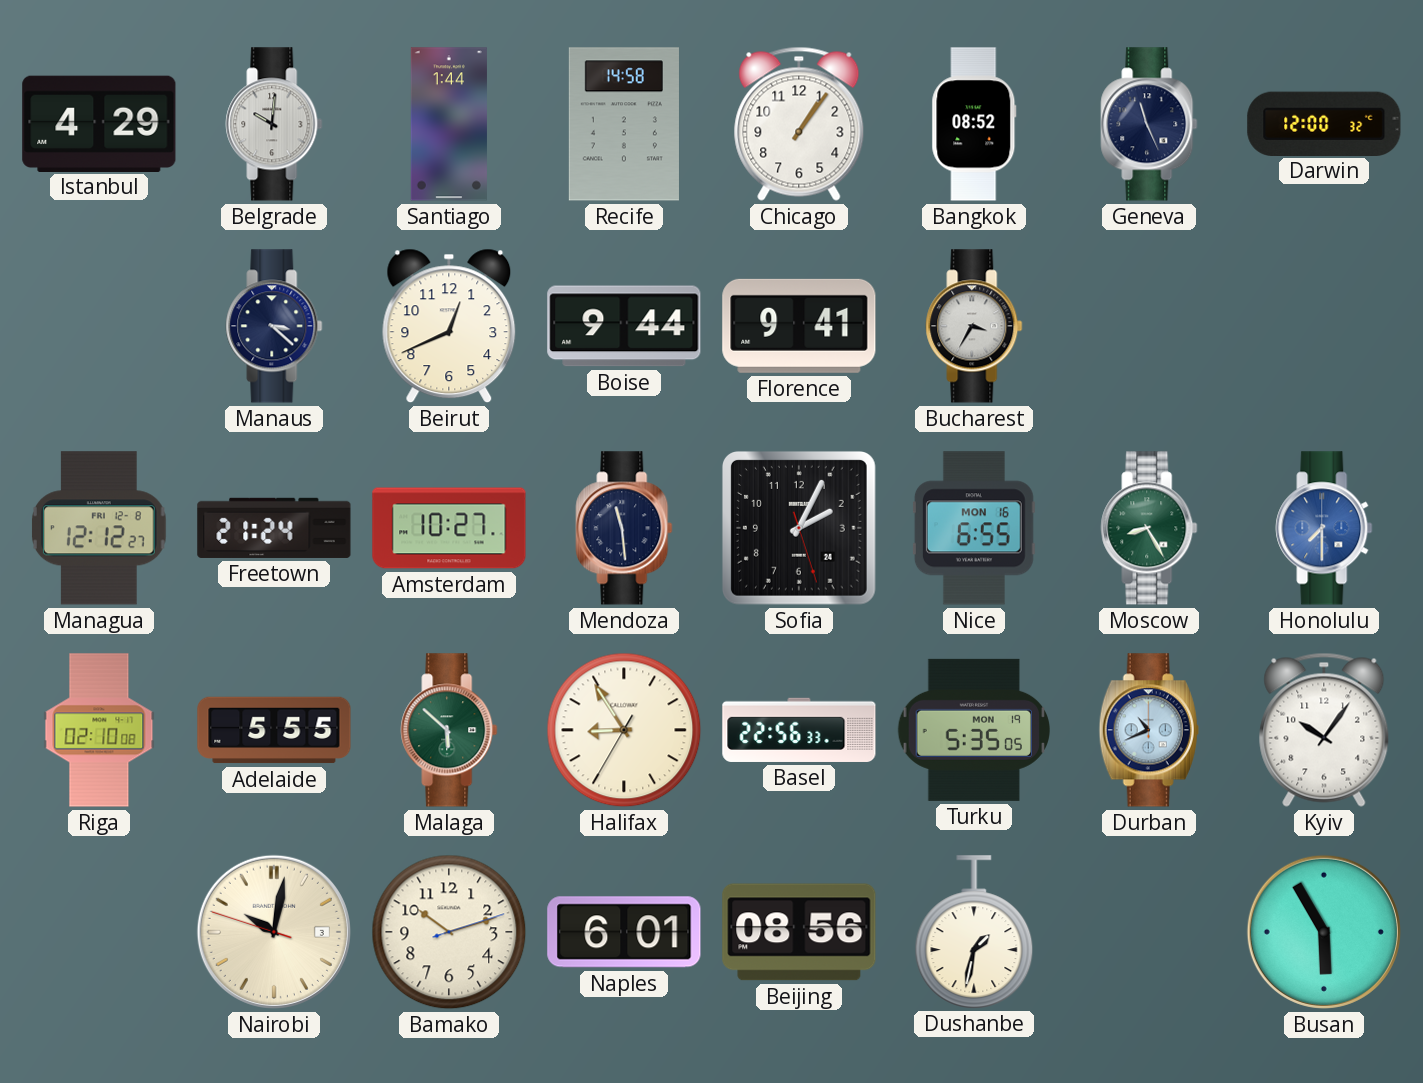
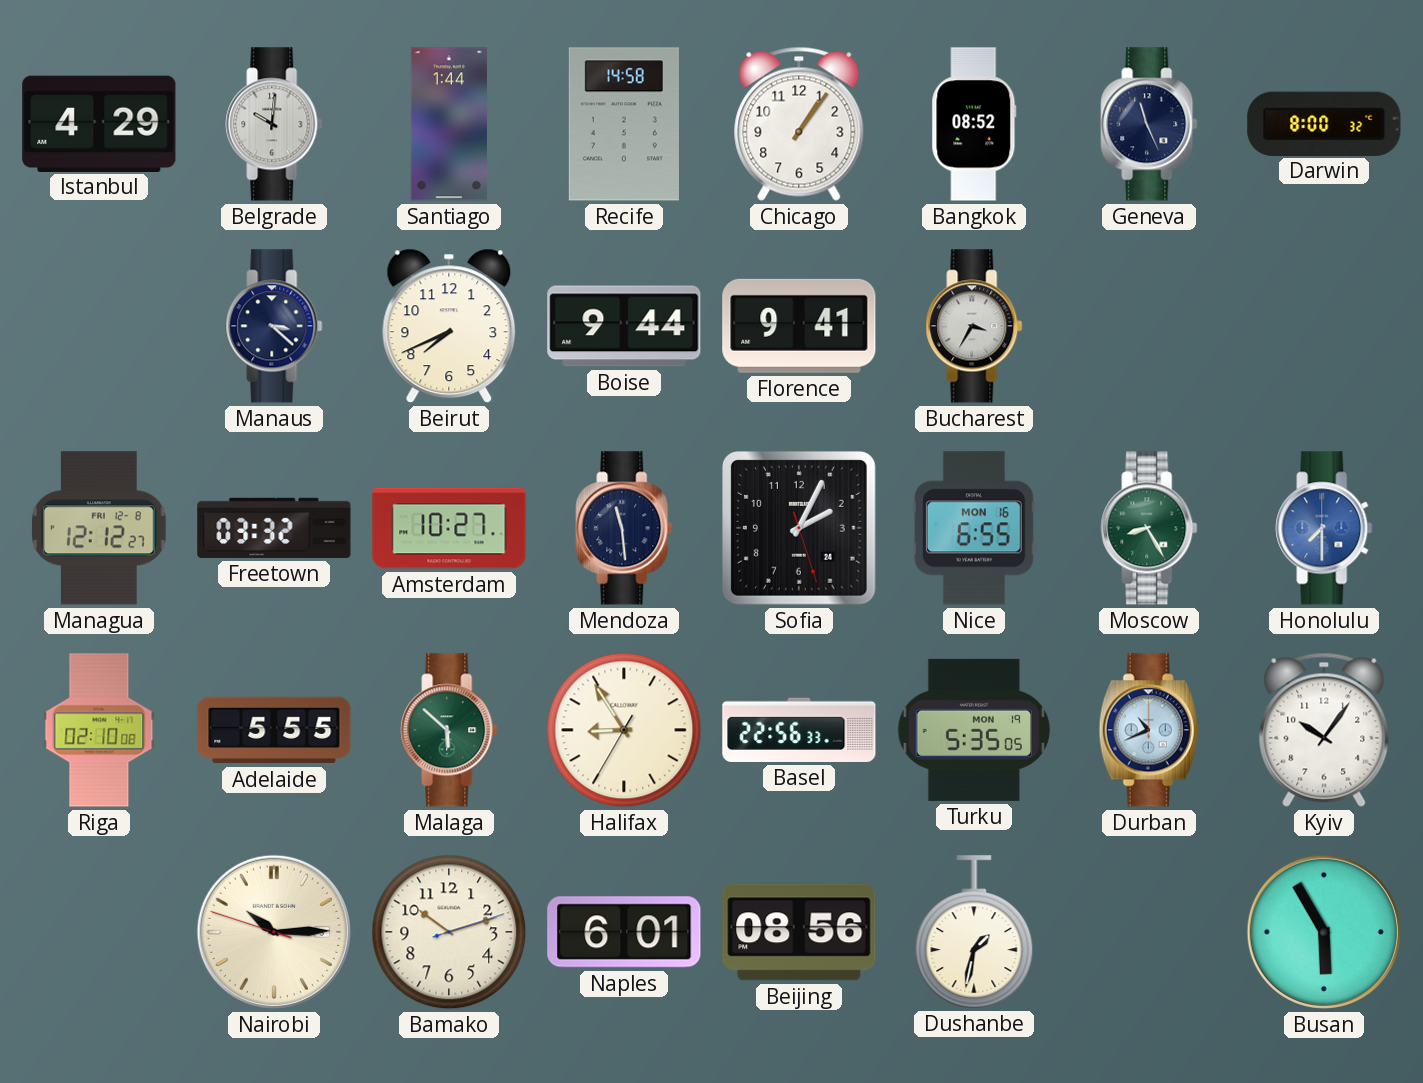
Darwin: 12:00 -> 8:00 (1324, 123)
Beirut: 12:41 -> 7:41 (449, 326)
Freetown: 21:24 -> 03:32 (274, 528)
Nairobi: 10:01 -> 10:14 (274, 932)
